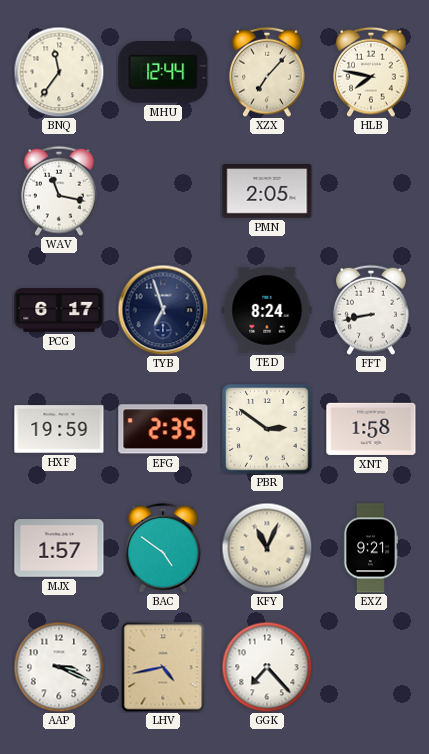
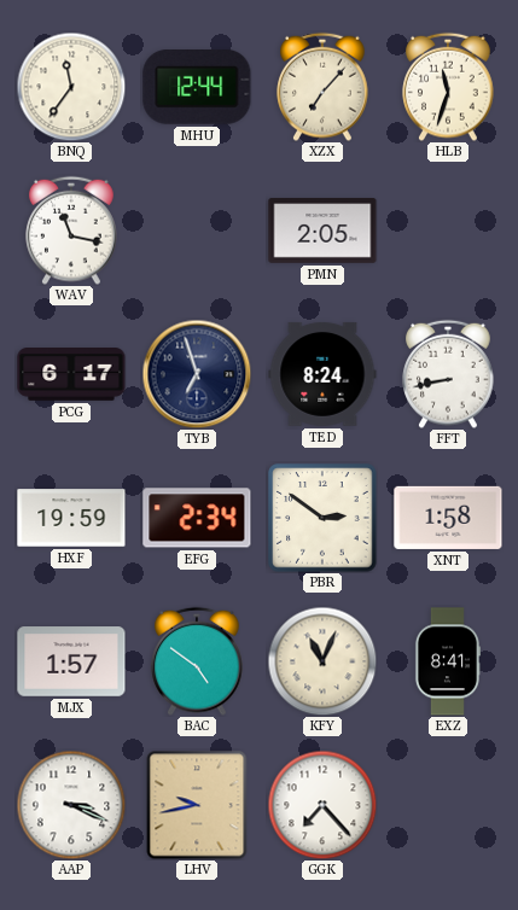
HLB: 7:47 -> 11:33 (448, 87)
EFG: 2:35 -> 2:34 (197, 518)
EXZ: 9:21 -> 8:41 (447, 661)
LHV: 4:43 -> 9:43 (197, 805)
